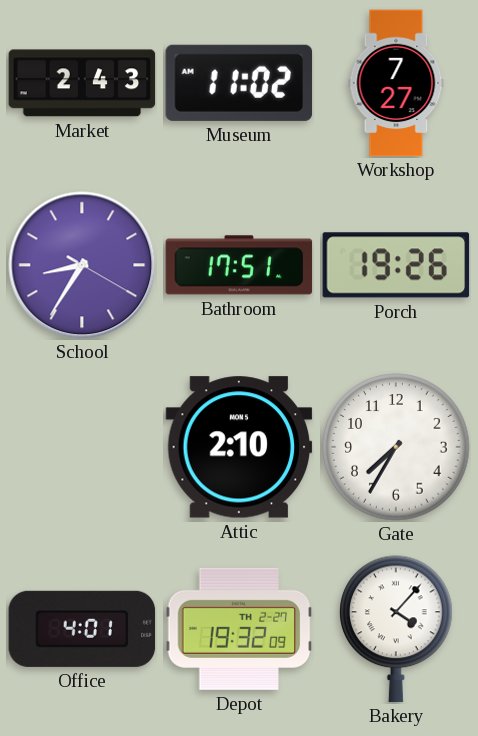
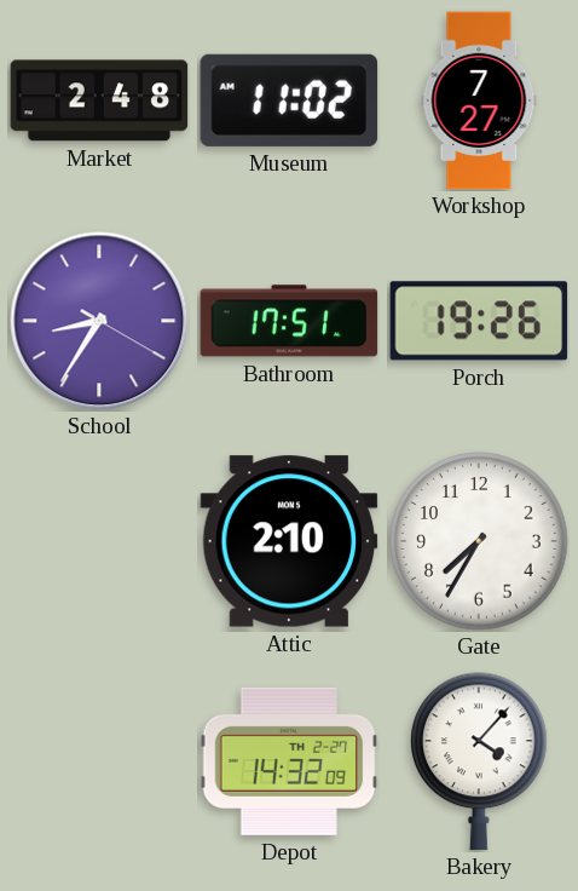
Market: 2:43 -> 2:48 (99, 100)
Office: 4:01 -> none (82, 629)
Depot: 19:32 -> 14:32 (289, 761)
